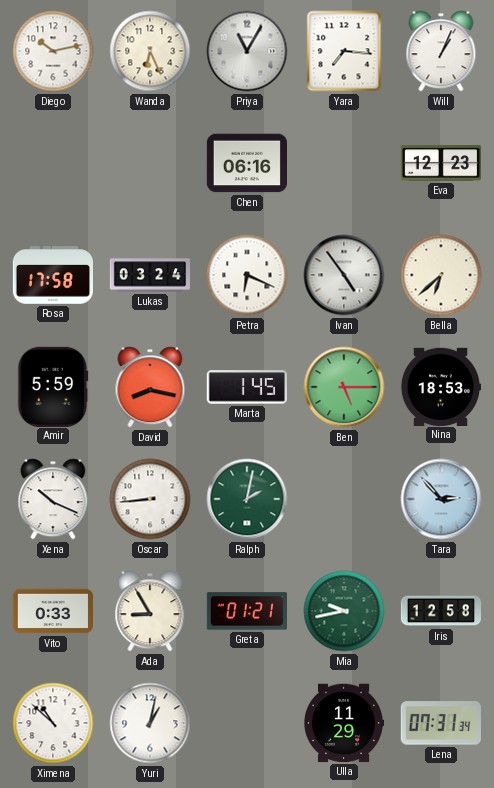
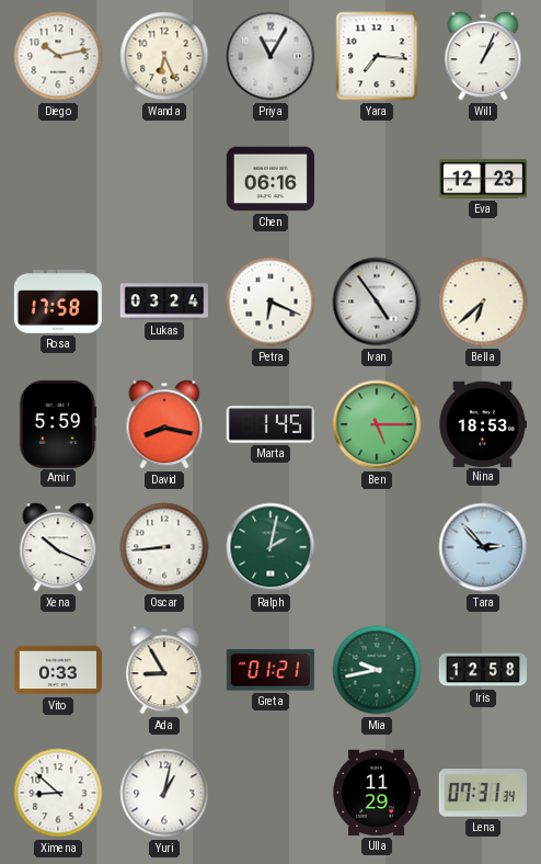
Ximena: 10:52 -> 8:52 (58, 793)
